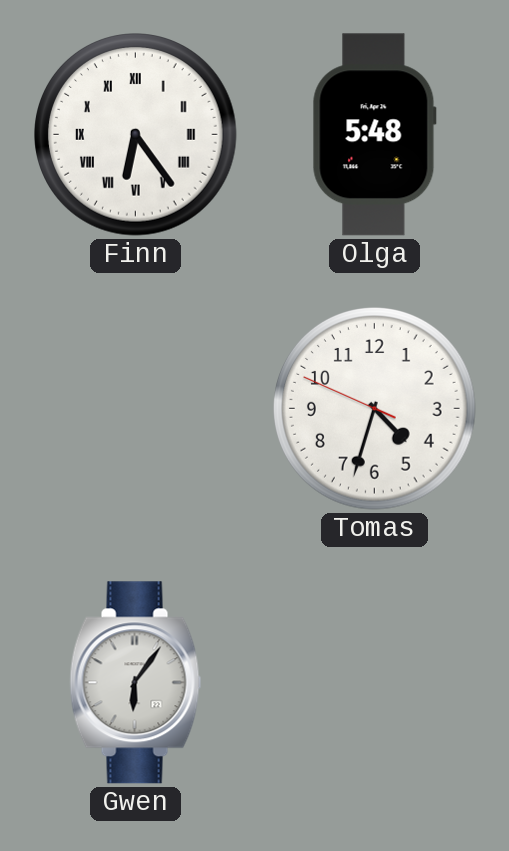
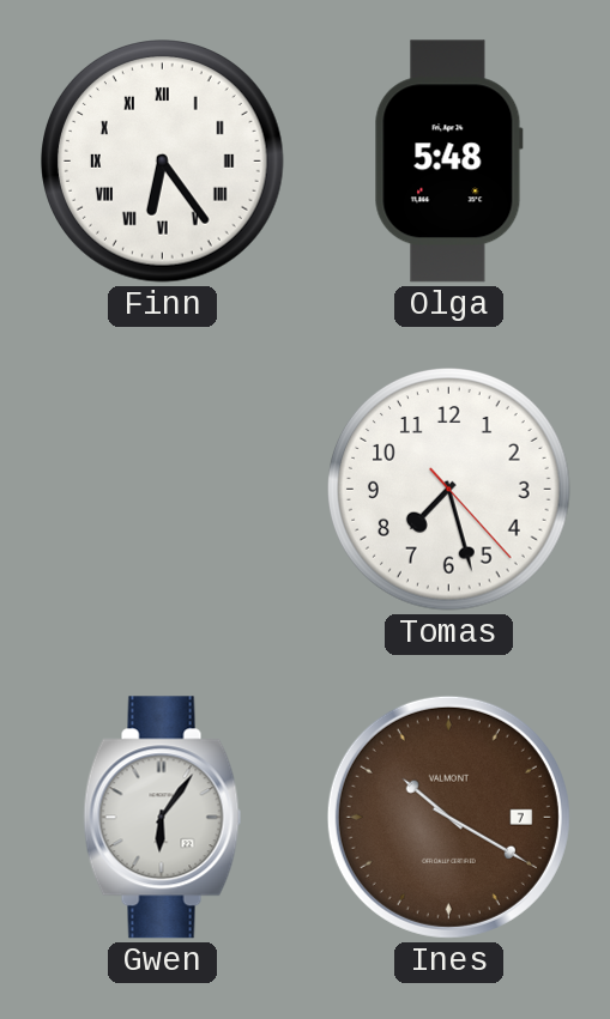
Tomas: 4:32 -> 7:27 (449, 490)
Ines: none -> 10:20 (448, 817)
